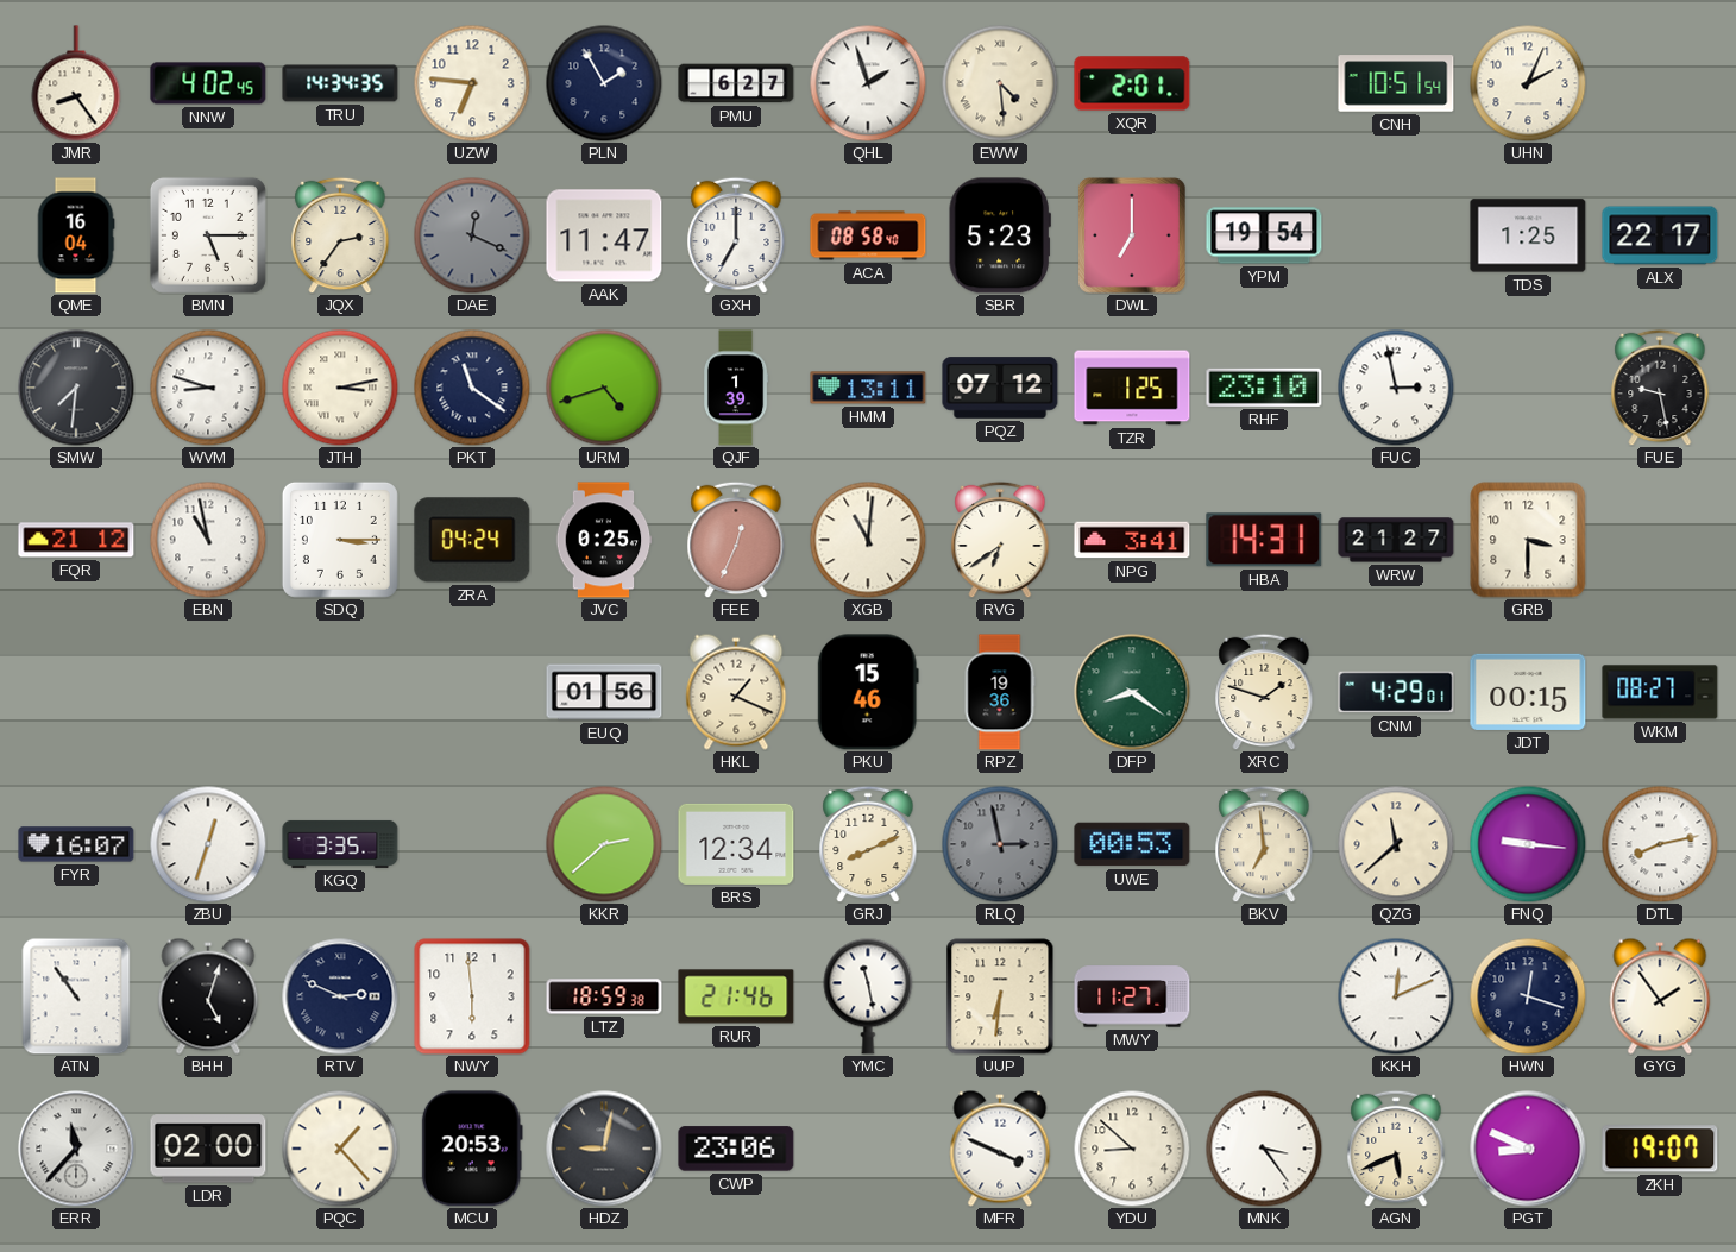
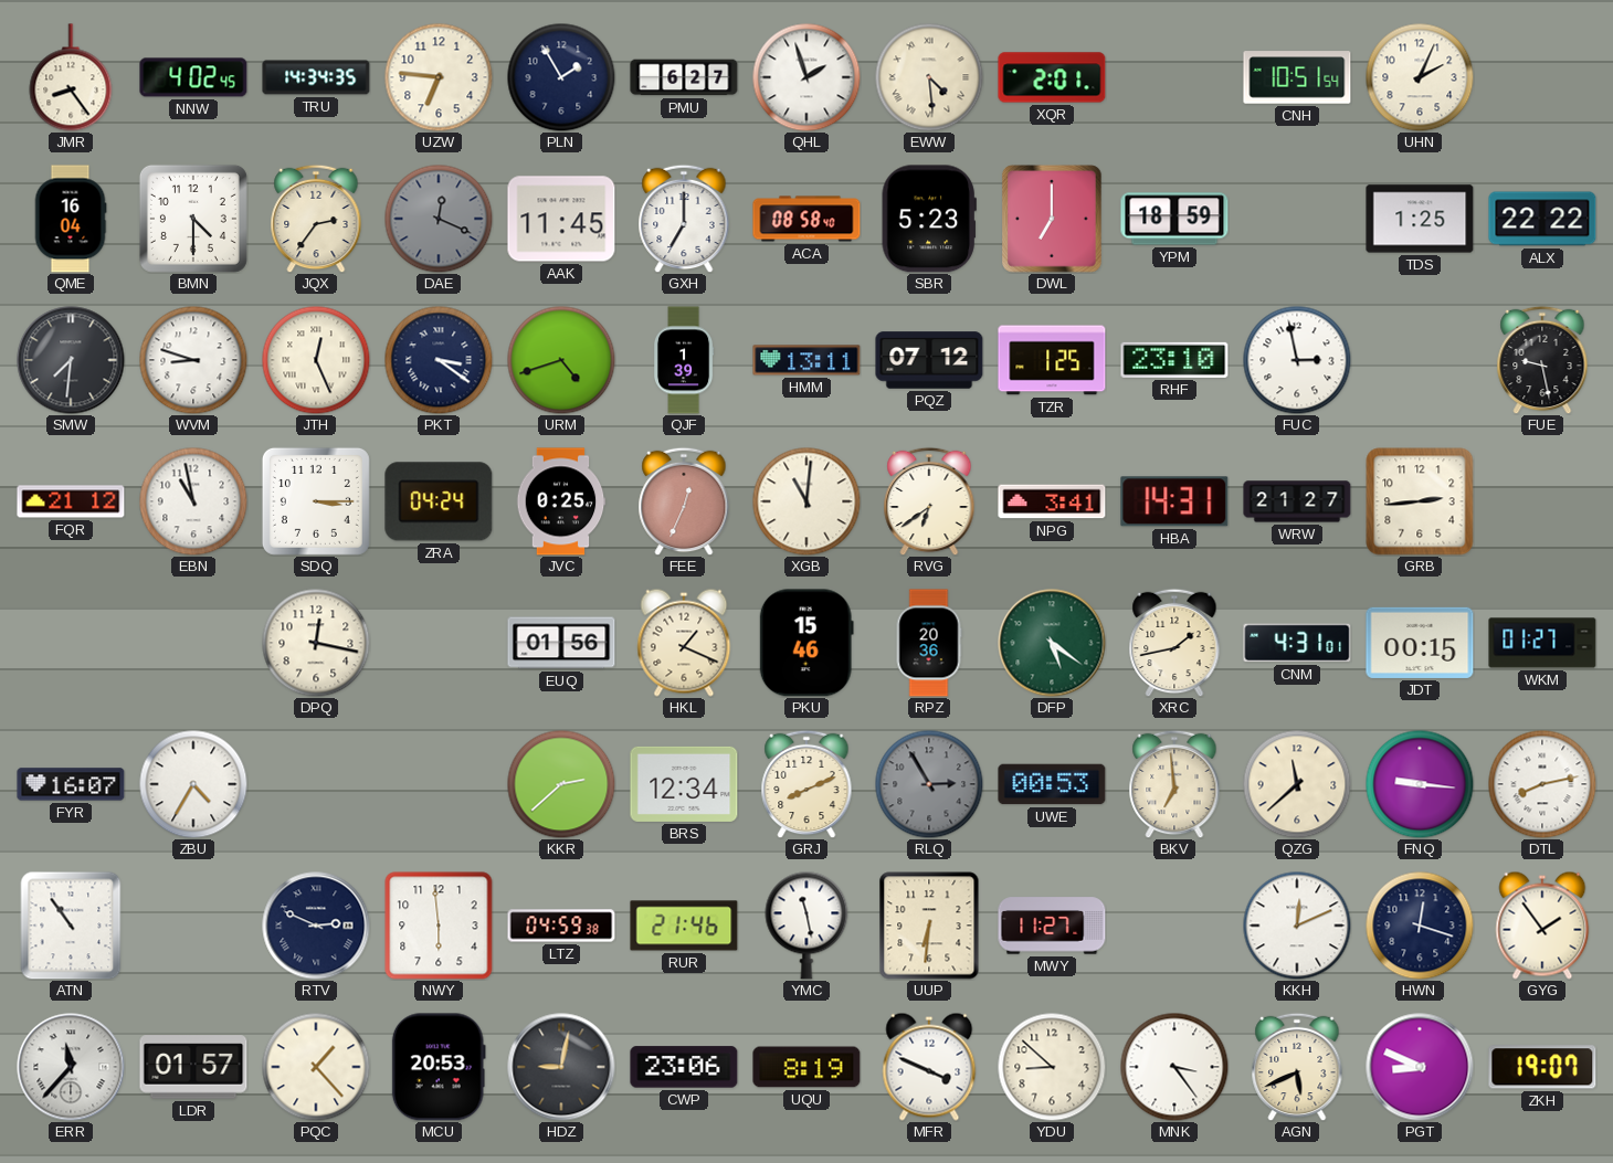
BMN: 5:15 -> 4:30 (193, 219)
AAK: 11:47 -> 11:45 (561, 219)
YPM: 19:54 -> 18:59 (1174, 219)
ALX: 22:17 -> 22:22 (1542, 219)
JTH: 3:13 -> 12:26 (316, 360)
PKT: 11:21 -> 3:21 (439, 360)
GRB: 3:30 -> 2:44 (1420, 501)
DPQ: none -> 12:17 (316, 643)
RPZ: 19:36 -> 20:36 (929, 643)
DFP: 8:21 -> 5:21 (1052, 643)
XRC: 1:48 -> 1:43 (1174, 643)
CNM: 4:29 -> 4:31 (1297, 643)
WKM: 08:27 -> 01:27 (1542, 643)
ZBU: 12:33 -> 4:35 (193, 784)
KGQ: 3:35 -> none (340, 844)
RLQ: 2:58 -> 2:55 (929, 784)
BHH: 5:03 -> none (208, 996)
LTZ: 18:59 -> 04:59 (561, 926)
LDR: 02:00 -> 01:57 (193, 1067)
UQU: none -> 8:19 (806, 1067)
